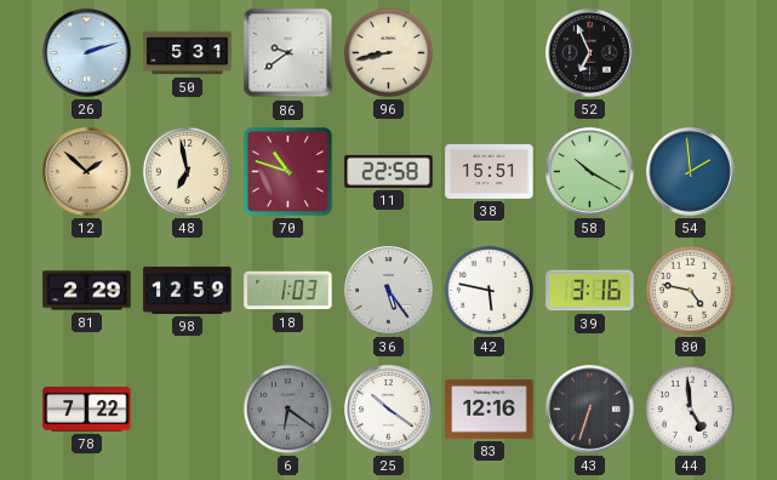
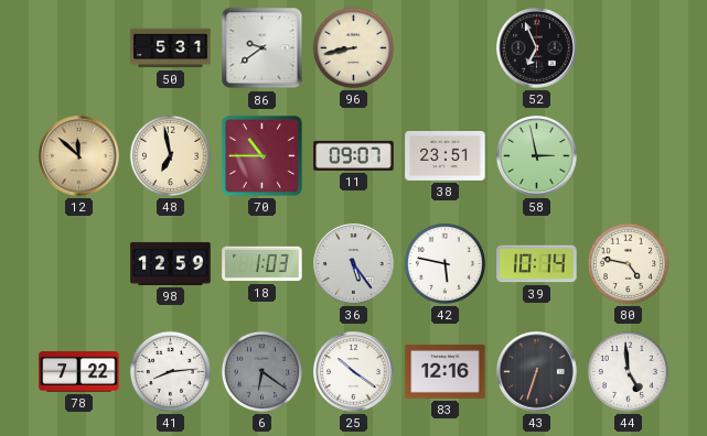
26: 2:12 -> none (87, 53)
12: 1:52 -> 11:52 (79, 156)
70: 10:48 -> 10:45 (263, 156)
11: 22:58 -> 09:07 (354, 155)
38: 15:51 -> 23:51 (446, 155)
58: 10:20 -> 2:58 (537, 156)
54: 1:59 -> none (691, 172)
81: 2:29 -> none (87, 291)
39: 3:16 -> 10:14 (537, 264)
41: none -> 8:14 (170, 371)
